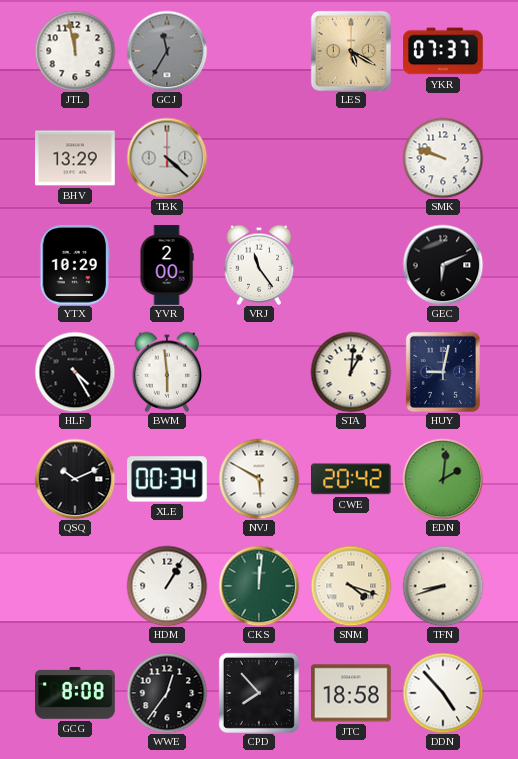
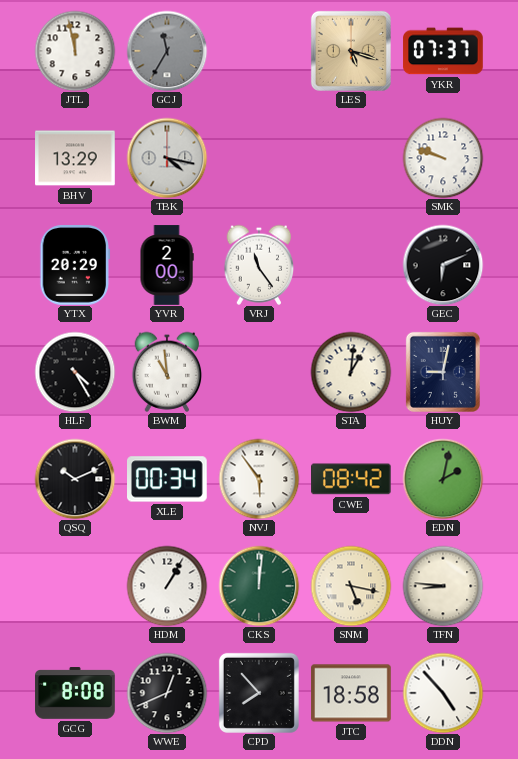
LES: 5:20 -> 5:18 (351, 51)
TBK: 4:22 -> 4:17 (167, 158)
YTX: 10:29 -> 20:29 (75, 265)
BWM: 5:59 -> 10:59 (167, 372)
NVJ: 5:50 -> 5:54 (259, 479)
CWE: 20:42 -> 08:42 (352, 479)
EDN: 2:01 -> 2:02 (443, 479)
SNM: 4:18 -> 5:17 (351, 586)
TFN: 8:42 -> 8:46 (443, 586)
WWE: 12:36 -> 12:41 (167, 693)
